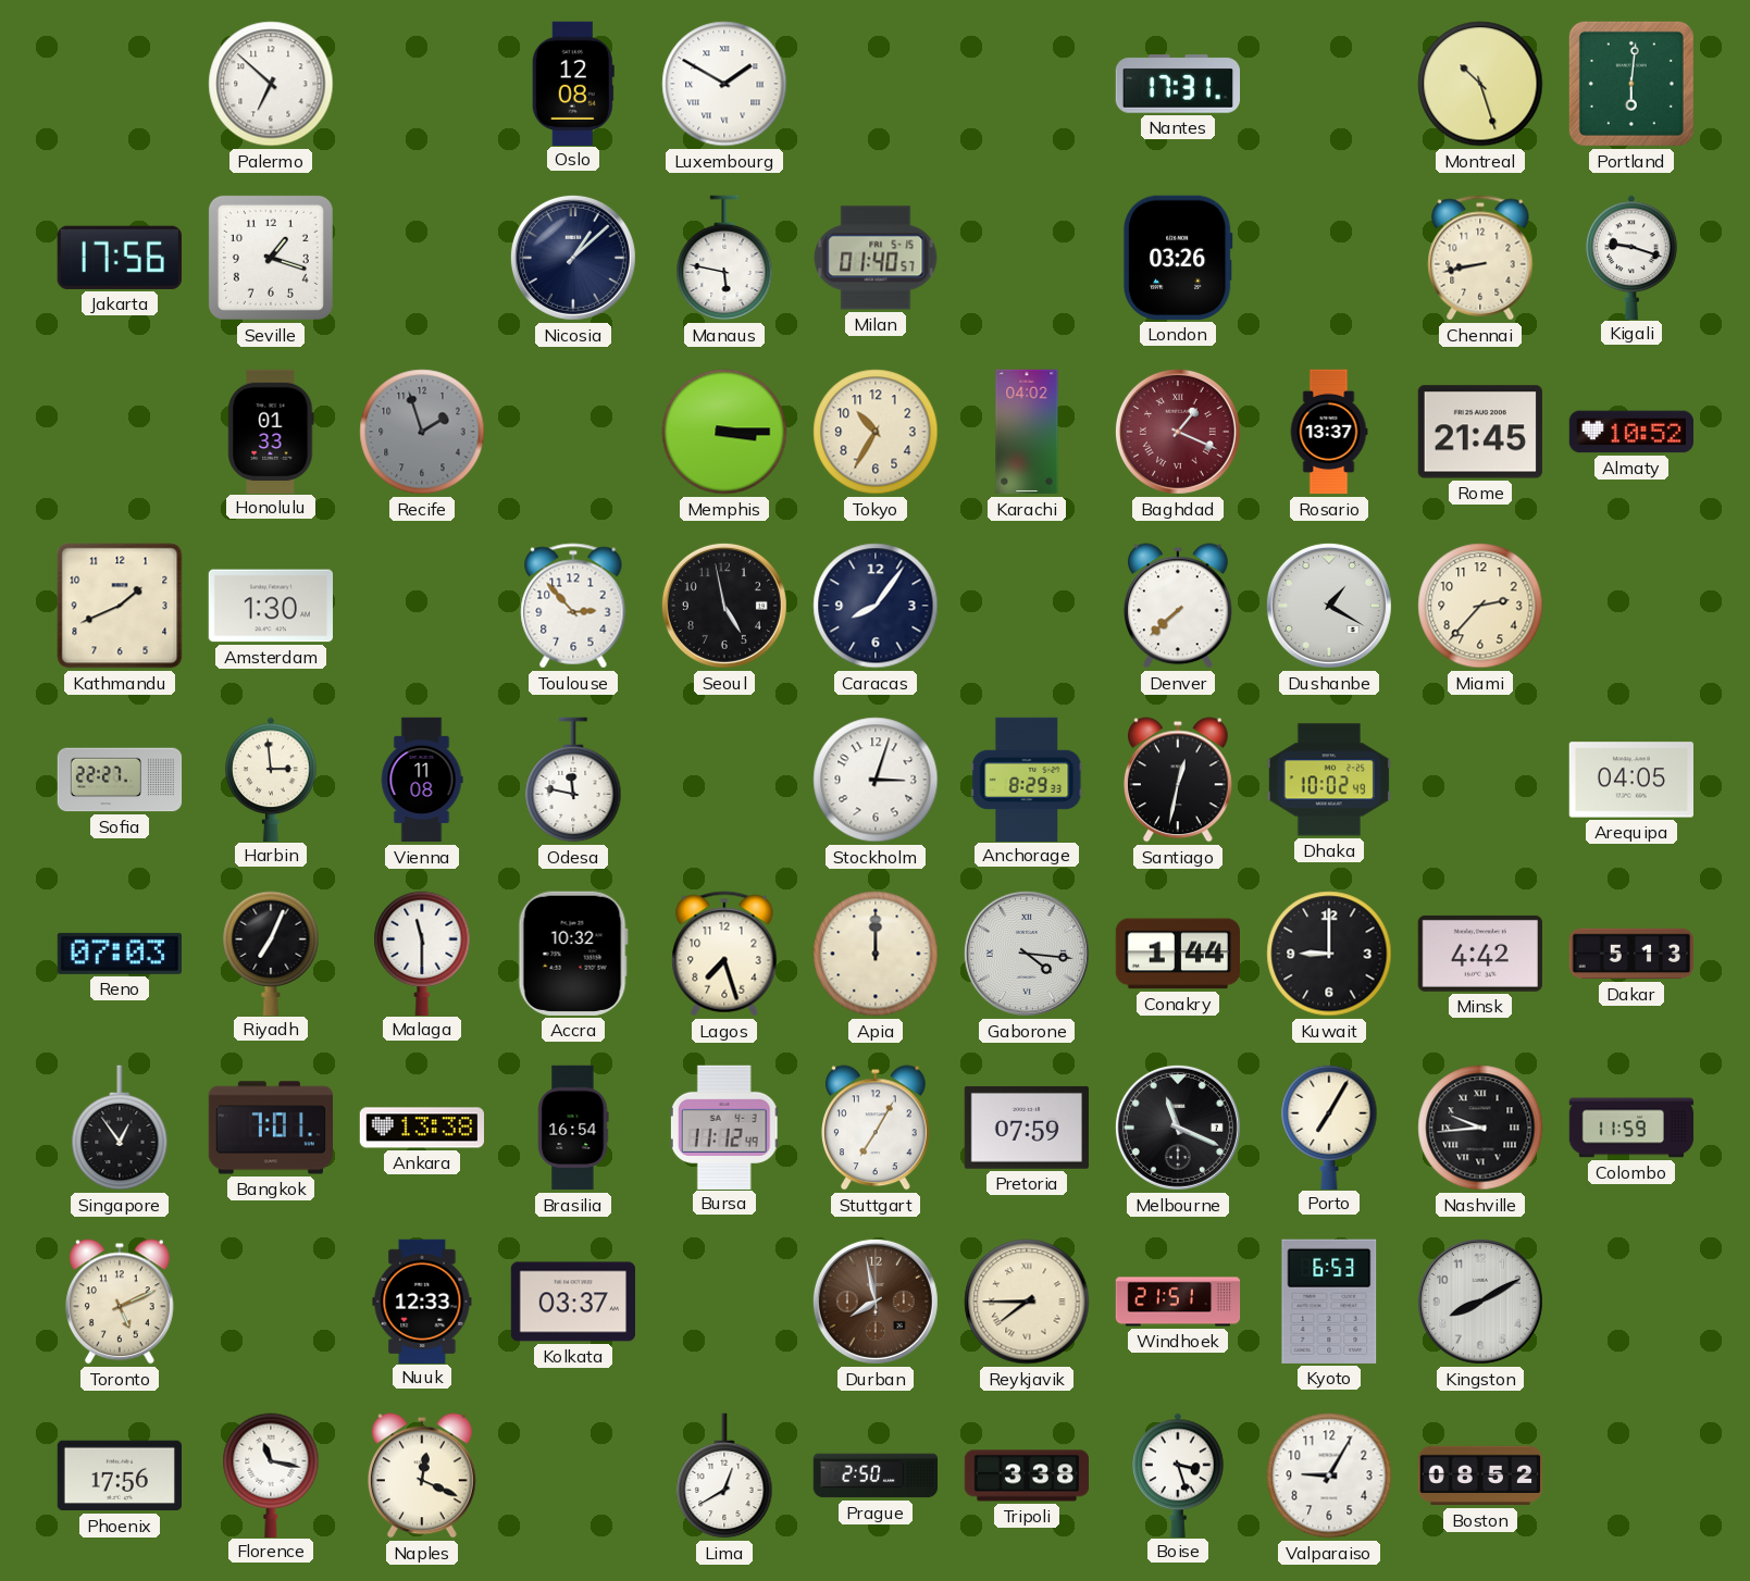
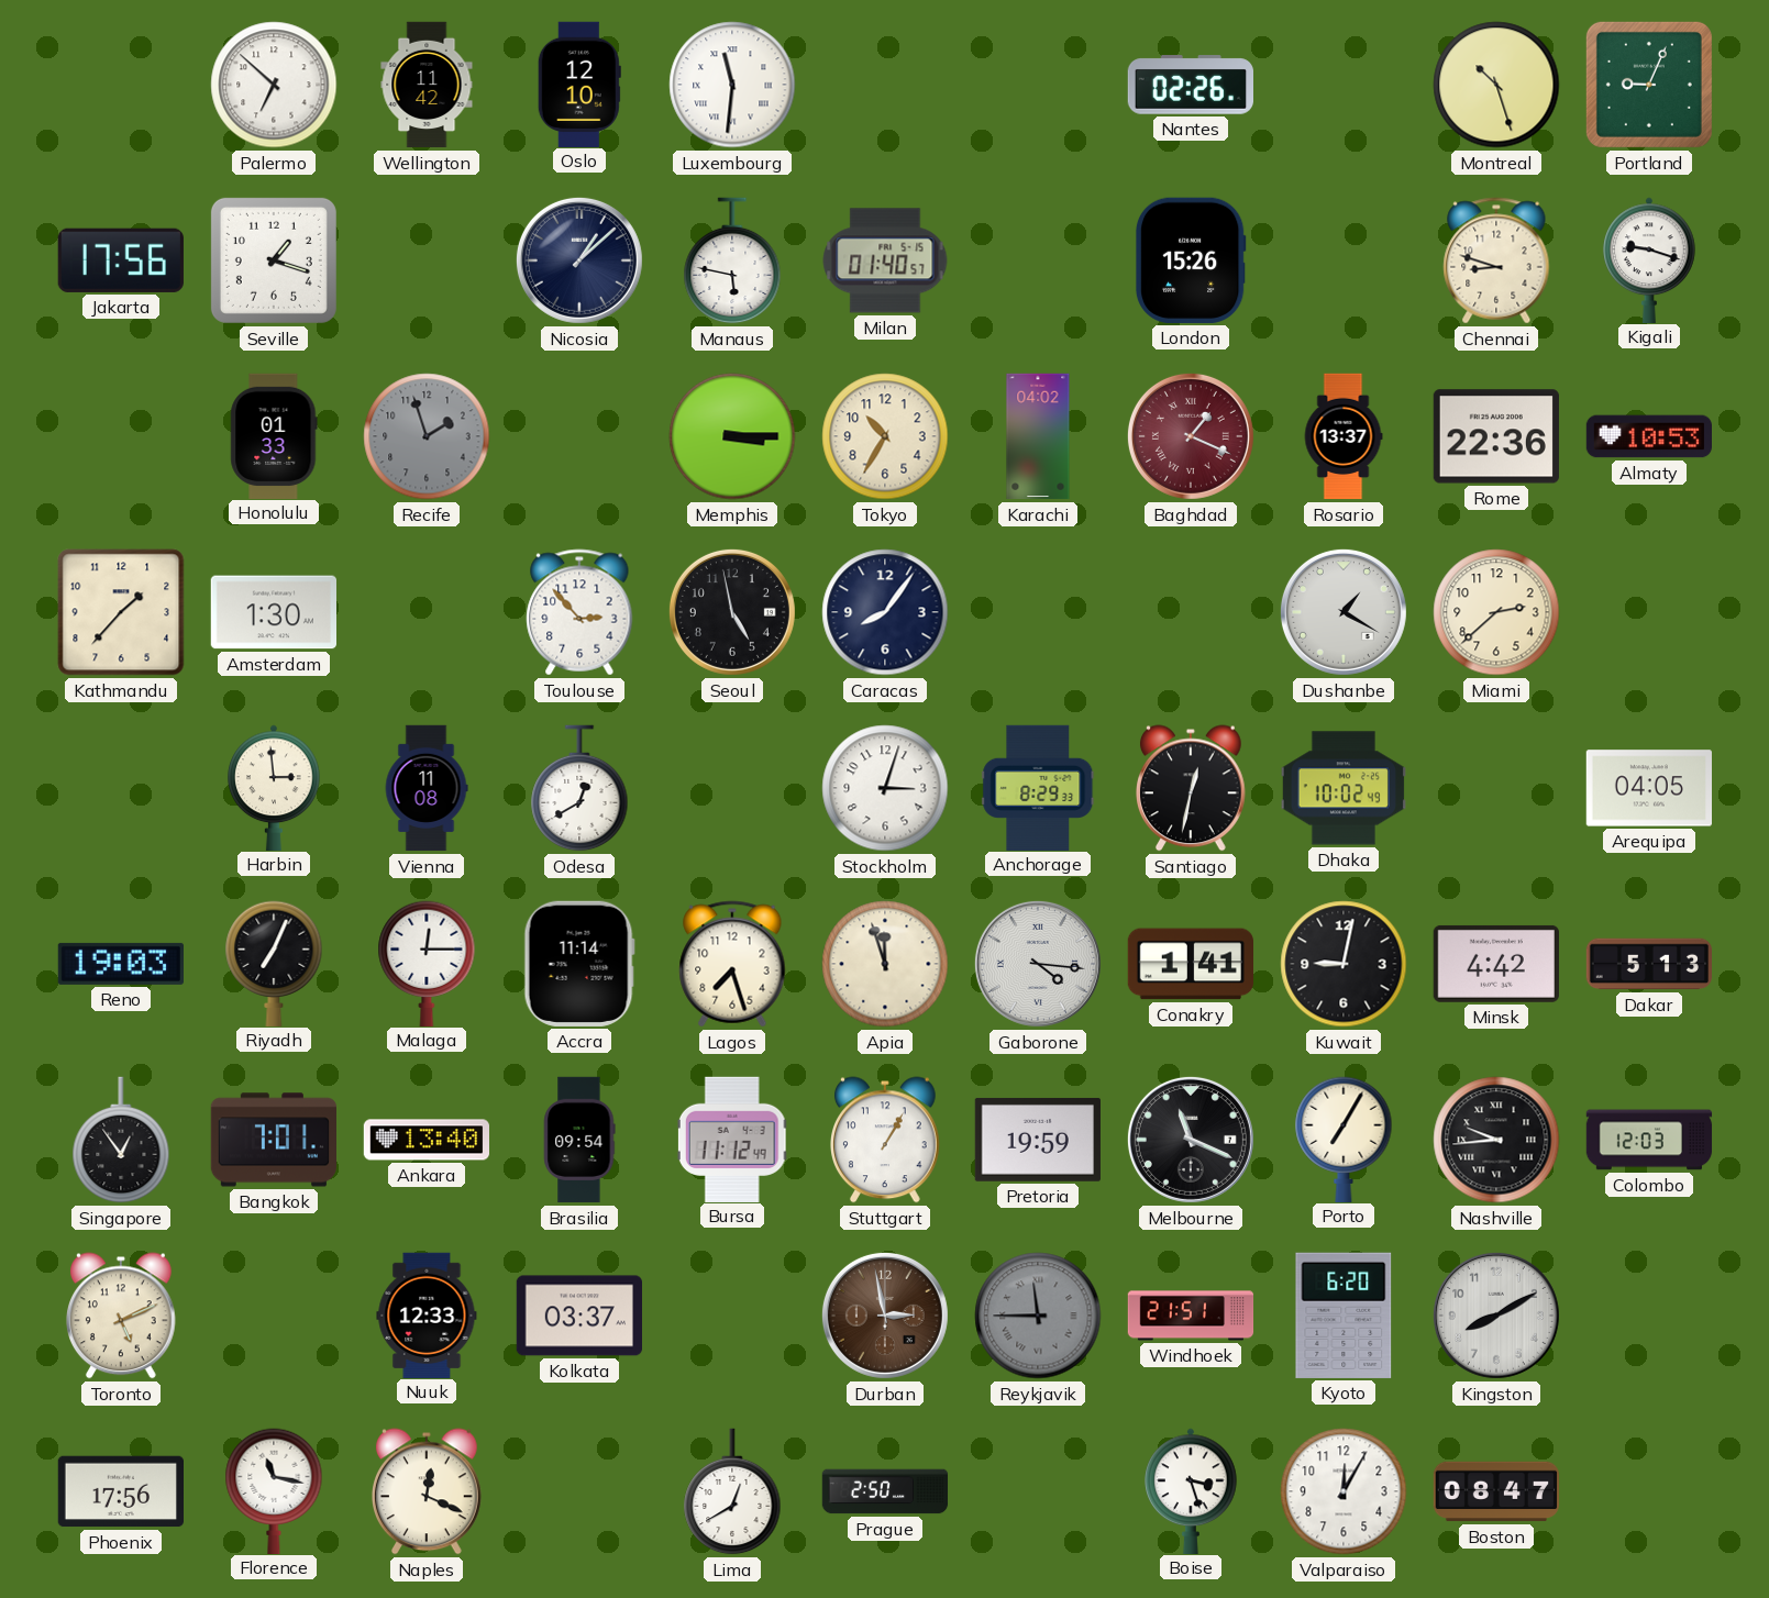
Wellington: none -> 11:42 (427, 85)
Oslo: 12:08 -> 12:10 (579, 84)
Luxembourg: 1:50 -> 11:31 (732, 85)
Nantes: 17:31 -> 02:26 (1190, 85)
Portland: 6:01 -> 9:04 (1649, 85)
London: 03:26 -> 15:26 (1191, 260)
Chennai: 8:43 -> 8:48 (1496, 260)
Rome: 21:45 -> 22:36 (1496, 436)
Almaty: 10:52 -> 10:53 (1649, 436)
Kathmandu: 1:41 -> 1:37 (121, 612)
Denver: 7:38 -> none (1179, 606)
Miami: 2:37 -> 2:38 (1496, 612)
Sofia: 22:27 -> none (120, 780)
Odesa: 11:47 -> 12:40 (579, 788)
Reno: 07:03 -> 19:03 (121, 964)
Malaga: 11:30 -> 12:15 (427, 963)
Accra: 10:32 -> 11:14 (579, 964)
Apia: 12:00 -> 11:57 (885, 964)
Conakry: 1:44 -> 1:41 (1190, 964)
Kuwait: 9:00 -> 9:02 (1344, 964)
Ankara: 13:38 -> 13:40 (425, 1140)
Brasilia: 16:54 -> 09:54 (579, 1140)
Stuttgart: 7:05 -> 1:05 (886, 1140)
Pretoria: 07:59 -> 19:59 (1038, 1140)
Colombo: 11:59 -> 12:03 (1649, 1140)
Durban: 7:58 -> 2:58 (885, 1316)
Reykjavik: 7:45 -> 11:45 (1038, 1316)
Reykjavik dial: cream -> grey (1038, 1316)
Kyoto: 6:53 -> 6:20 (1344, 1316)
Tripoli: 3:38 -> none (1027, 1476)
Valparaiso: 9:05 -> 12:05 (1344, 1491)
Boston: 08:52 -> 08:47 (1496, 1491)
